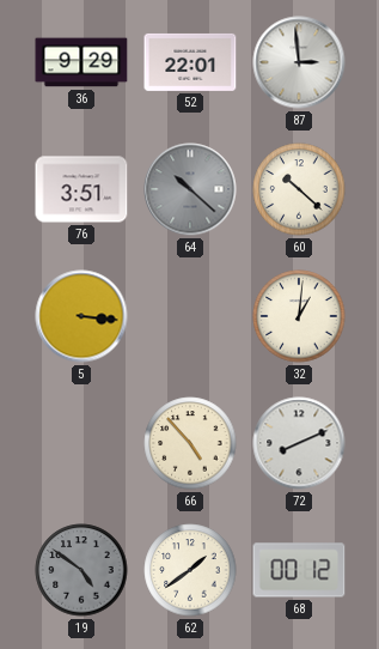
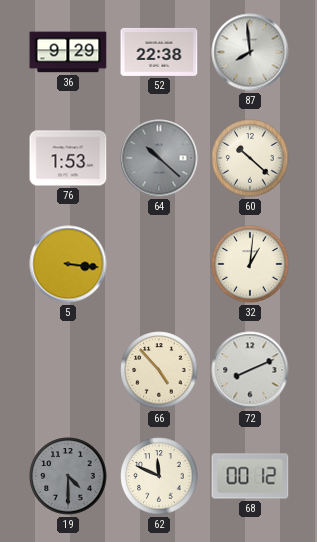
52: 22:01 -> 22:38 (159, 52)
87: 2:59 -> 7:59 (250, 52)
76: 3:51 -> 1:53 (68, 158)
19: 4:51 -> 4:30 (68, 476)
62: 1:39 -> 11:49 (159, 476)
